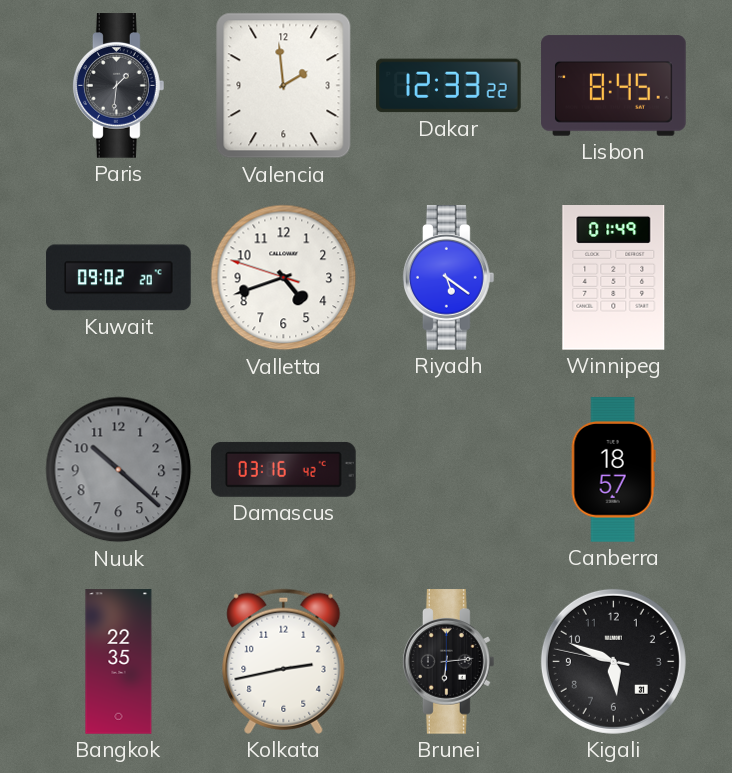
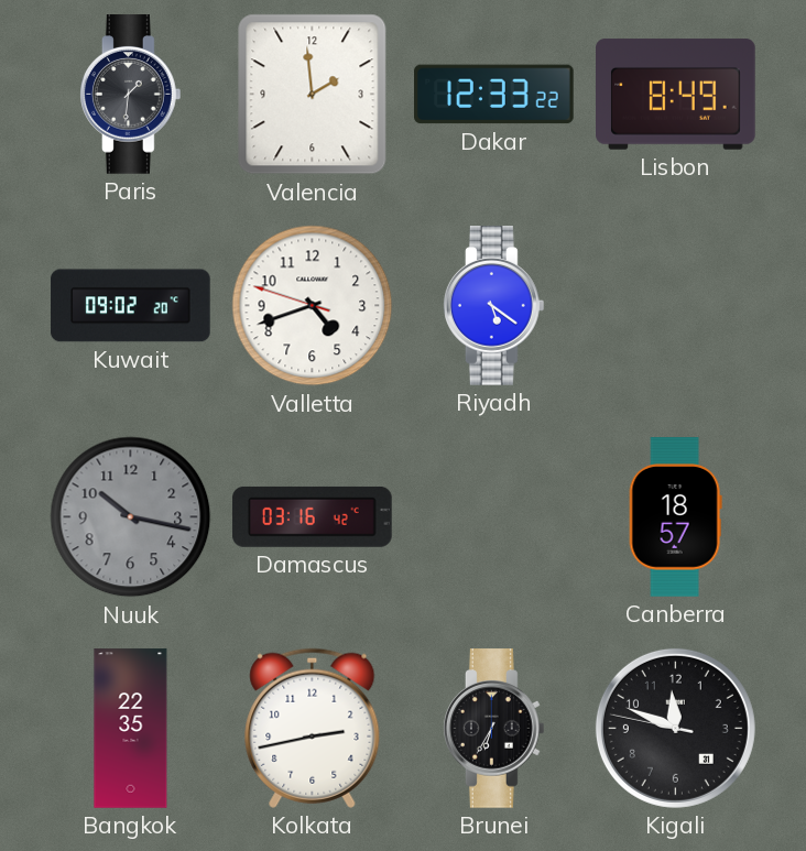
Lisbon: 8:45 -> 8:49 (676, 95)
Winnipeg: 01:49 -> none (614, 278)
Nuuk: 10:22 -> 10:17 (131, 517)
Brunei: 6:14 -> 6:35 (494, 729)
Kigali: 5:48 -> 11:48 (675, 728)
